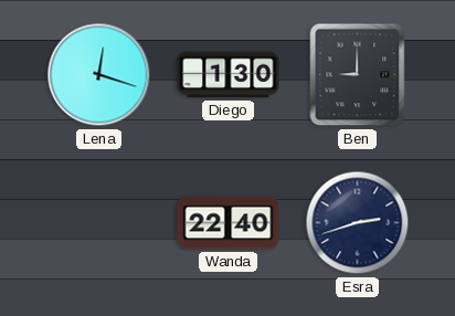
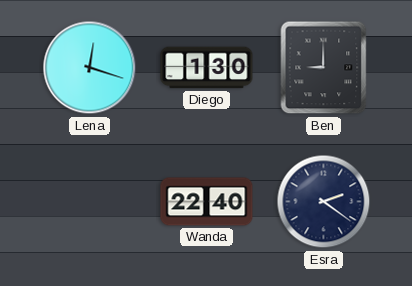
Esra: 2:42 -> 2:21 (324, 202)
